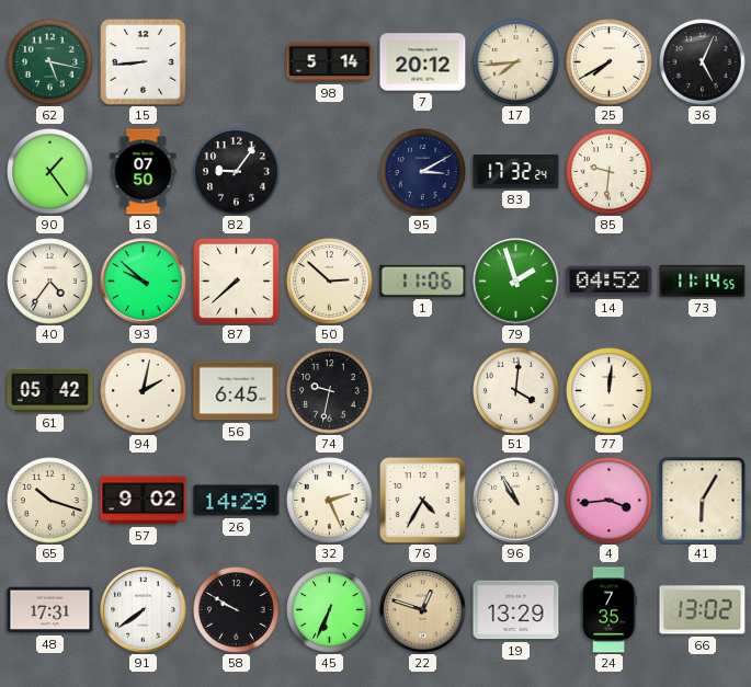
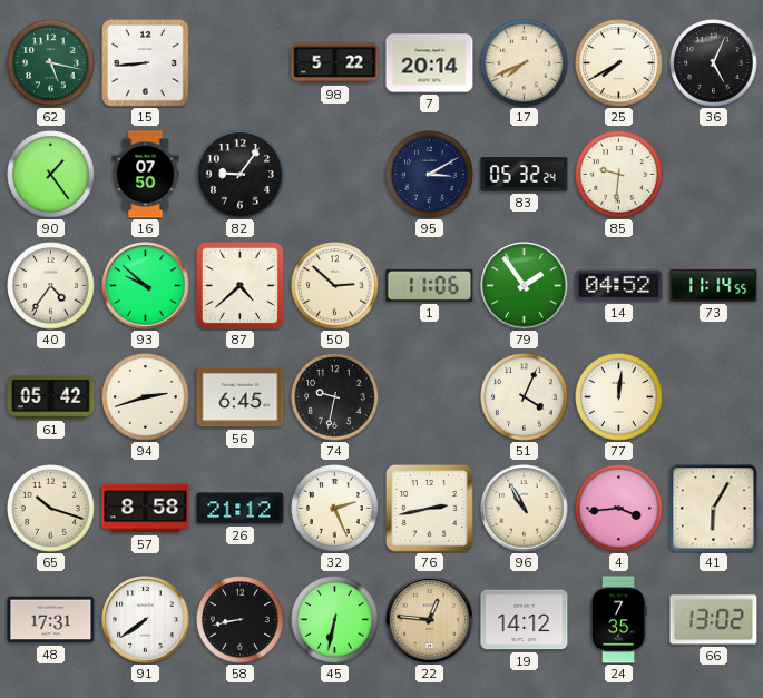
98: 5:14 -> 5:22 (335, 63)
7: 20:12 -> 20:14 (430, 63)
17: 7:44 -> 7:41 (525, 63)
83: 17:32 -> 05:32 (525, 175)
87: 7:38 -> 4:38 (239, 285)
79: 1:57 -> 1:54 (525, 286)
94: 2:02 -> 2:42 (146, 397)
51: 4:01 -> 4:04 (525, 397)
57: 9:02 -> 8:58 (146, 509)
26: 14:29 -> 21:12 (241, 509)
76: 4:35 -> 2:43 (429, 508)
58: 9:50 -> 8:43 (241, 620)
45: 6:34 -> 6:32 (335, 620)
22: 12:48 -> 12:46 (430, 620)
19: 13:29 -> 14:12 (525, 620)
